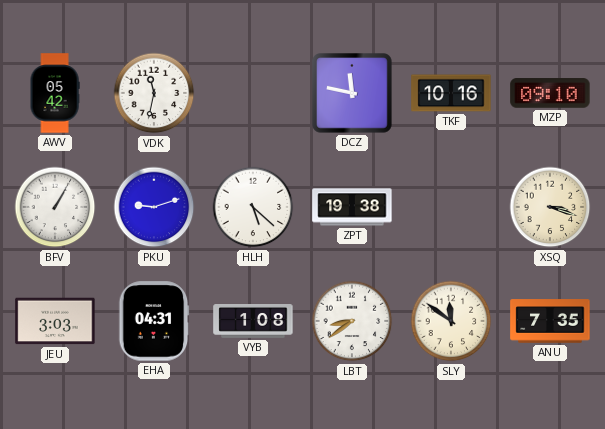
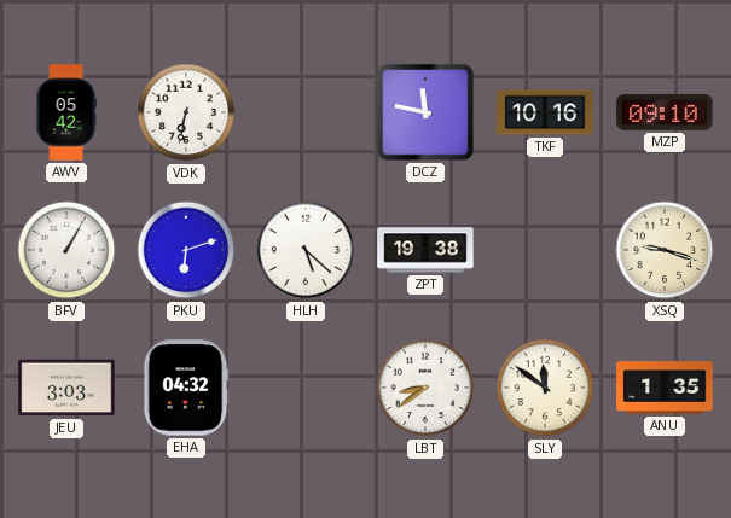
VDK: 11:32 -> 6:32 (186, 112)
PKU: 9:12 -> 6:12 (186, 250)
XSQ: 3:18 -> 9:18 (665, 250)
EHA: 04:31 -> 04:32 (186, 388)
VYB: 1:08 -> none (253, 322)
ANU: 7:35 -> 1:35 (665, 388)
